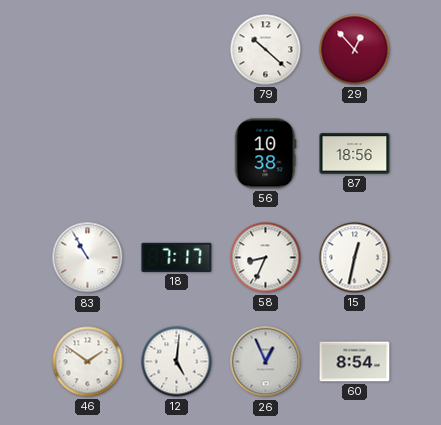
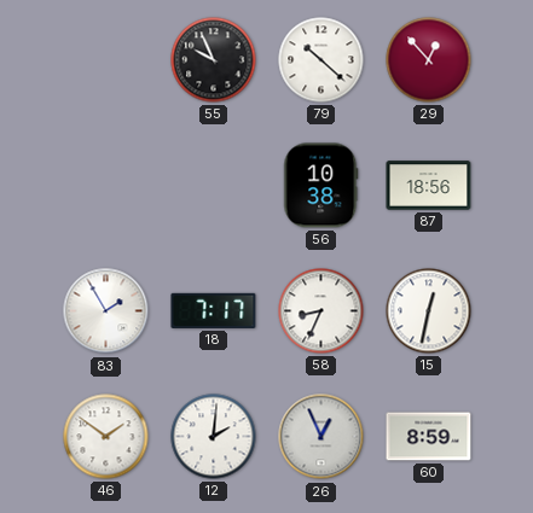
55: none -> 9:56 (214, 60)
83: 10:55 -> 1:55 (106, 311)
12: 5:01 -> 2:01 (214, 437)
60: 8:54 -> 8:59 (429, 437)
